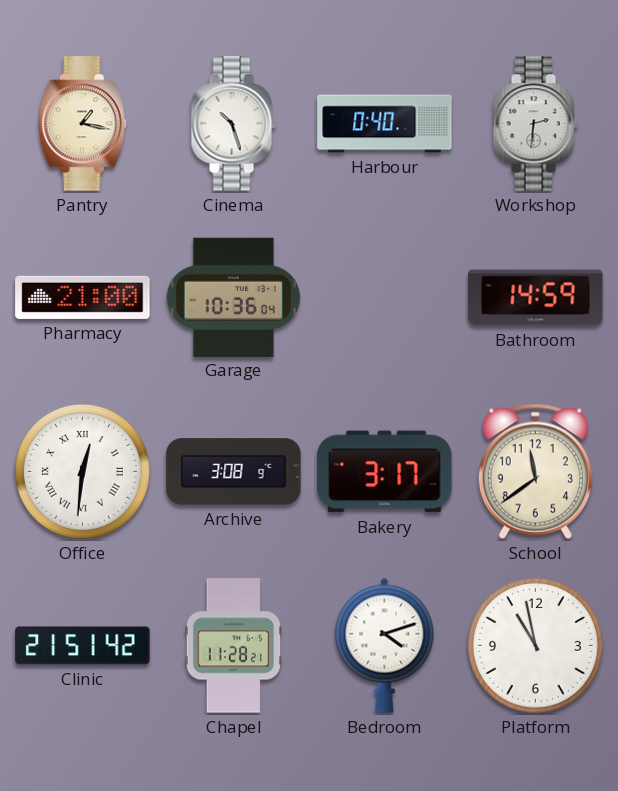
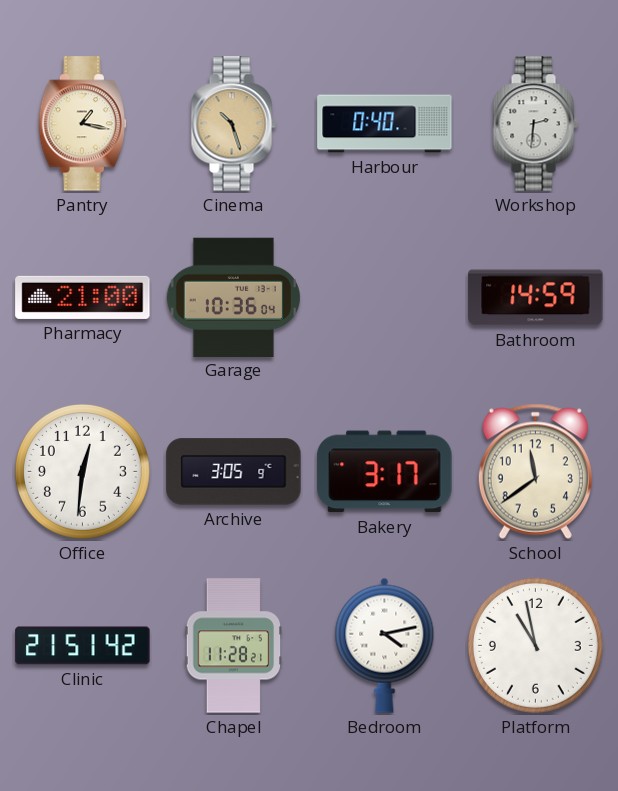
Cinema dial: white -> champagne (233, 124)
Office numerals: Roman -> Arabic (82, 471)
Archive: 3:08 -> 3:05 (234, 472)
Bedroom: 4:12 -> 4:13 (385, 645)
